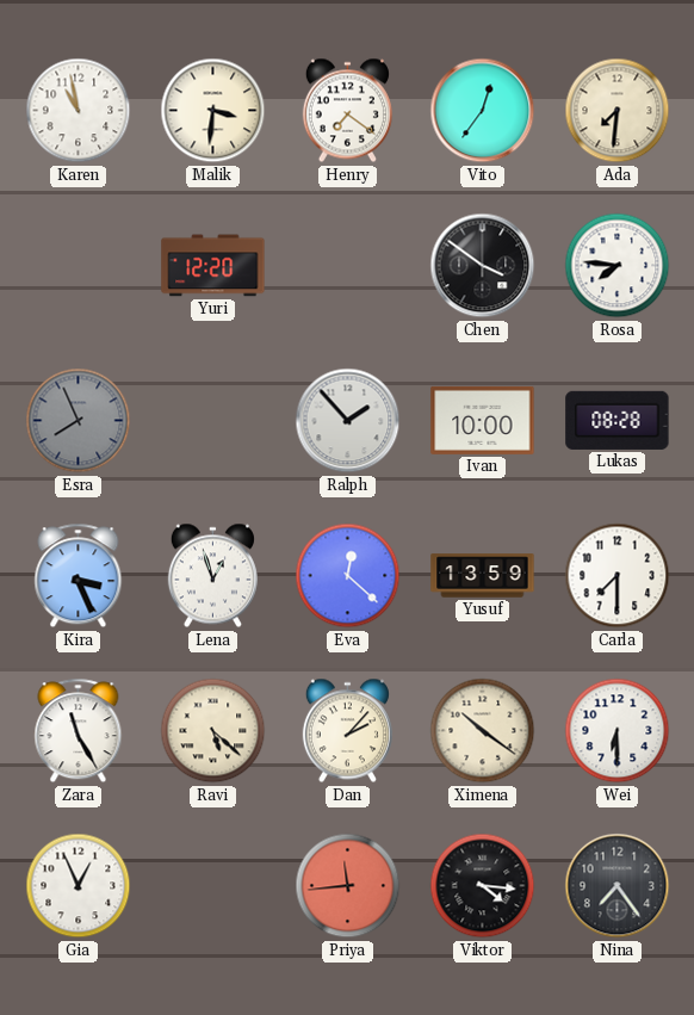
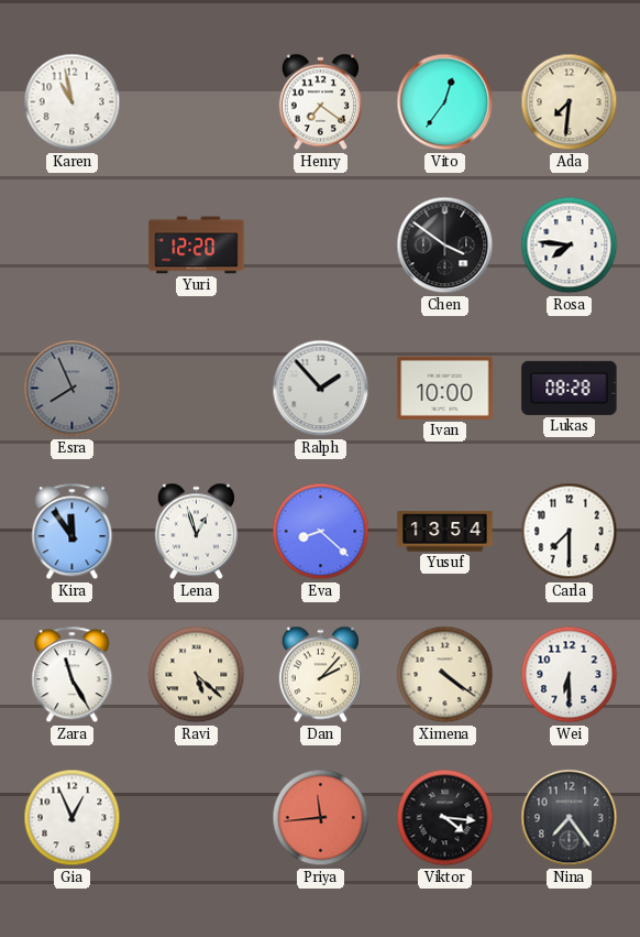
Malik: 3:31 -> none (213, 111)
Kira: 3:26 -> 11:54 (73, 532)
Eva: 12:22 -> 8:22 (321, 532)
Yusuf: 13:59 -> 13:54 (445, 532)
Ximena: 10:21 -> 4:21 (445, 675)
